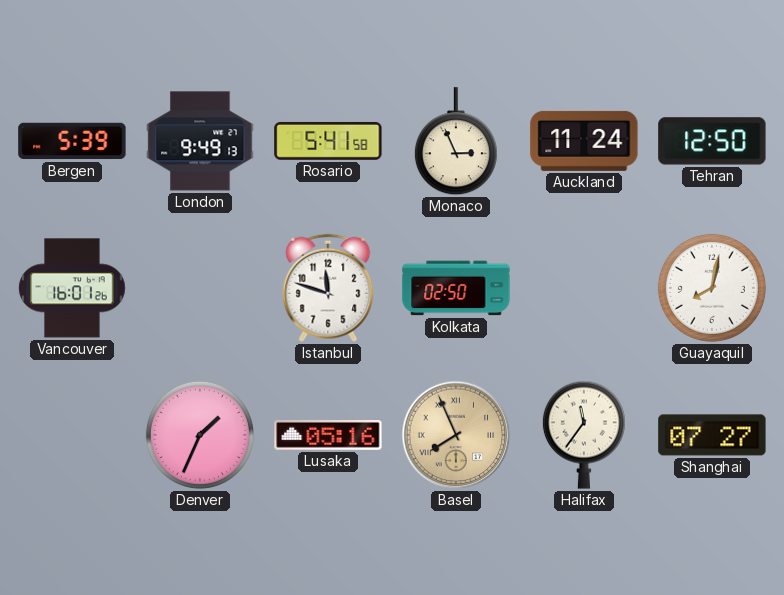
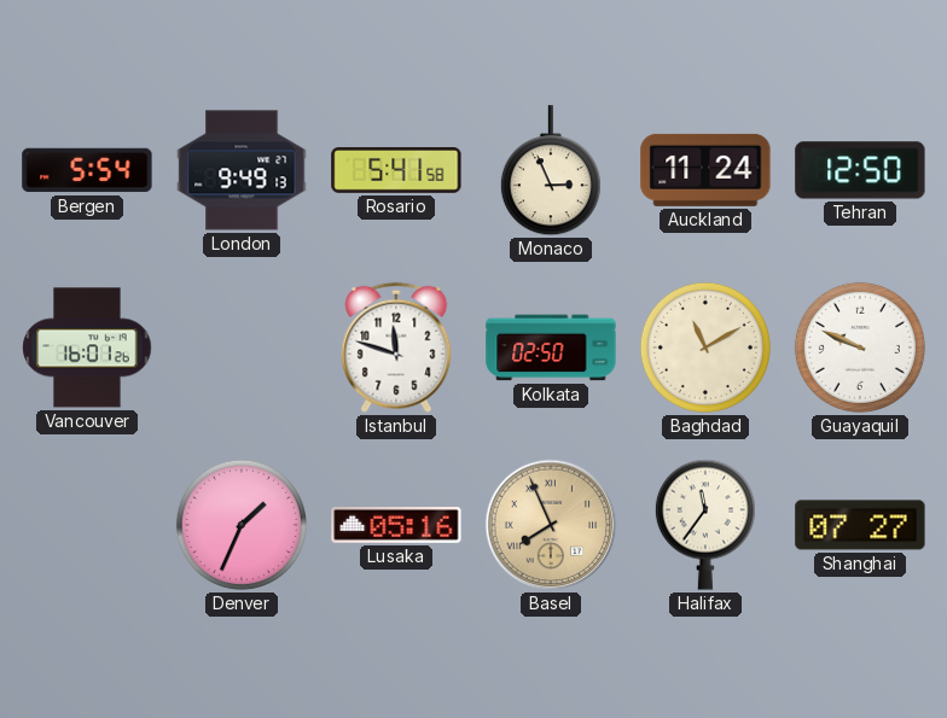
Bergen: 5:39 -> 5:54 (87, 170)
Baghdad: none -> 11:10 (705, 348)
Guayaquil: 8:02 -> 9:49 (860, 348)
